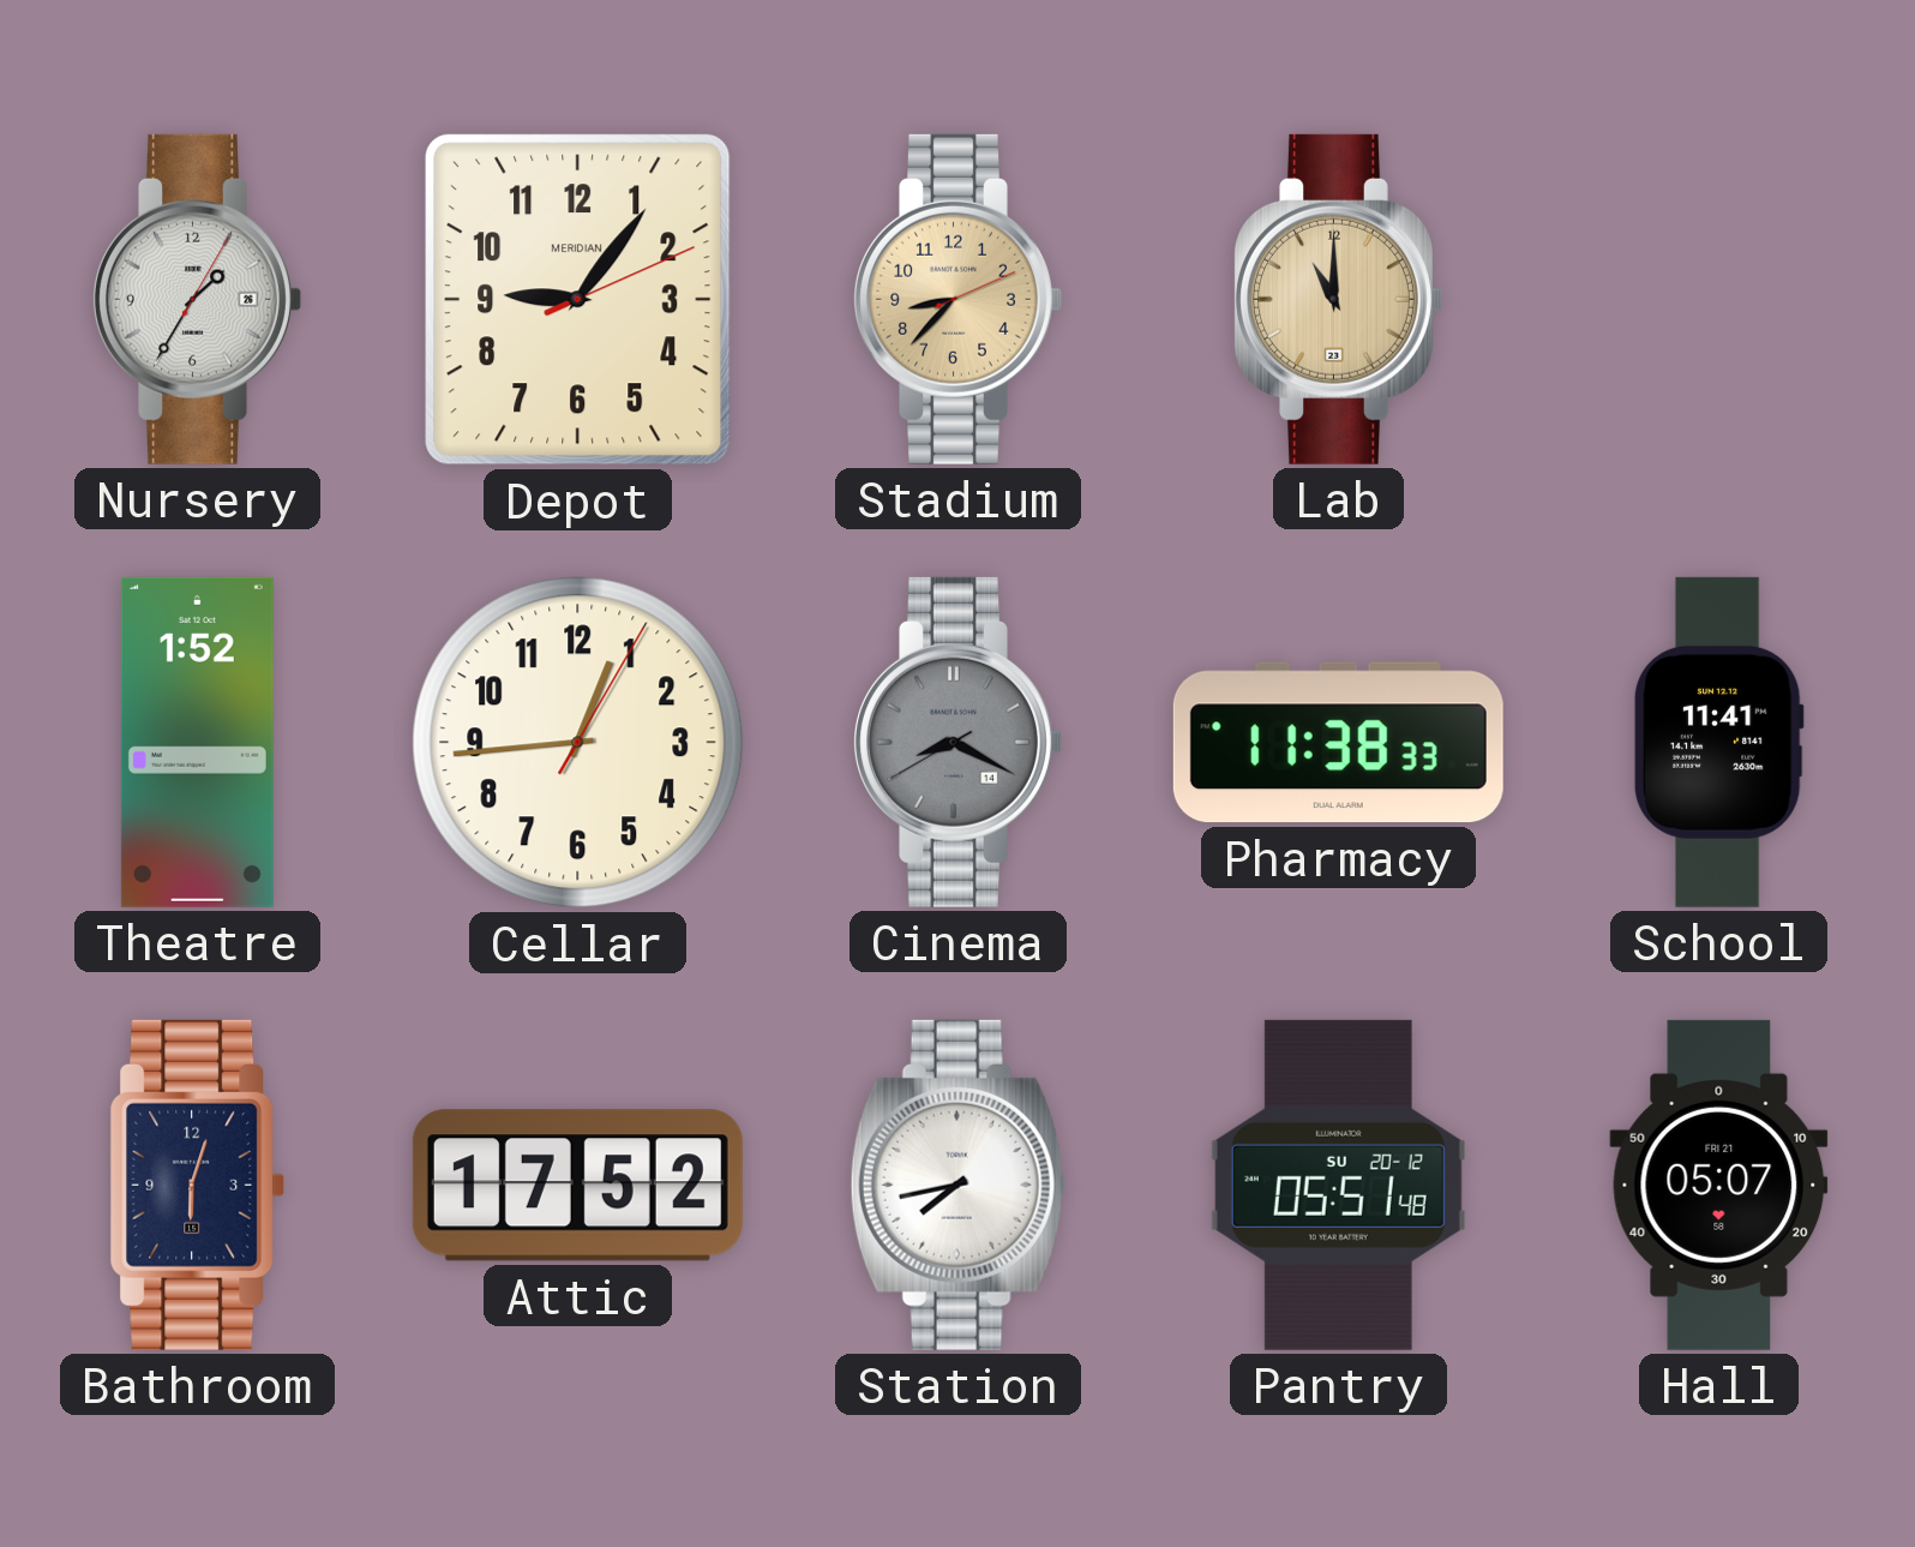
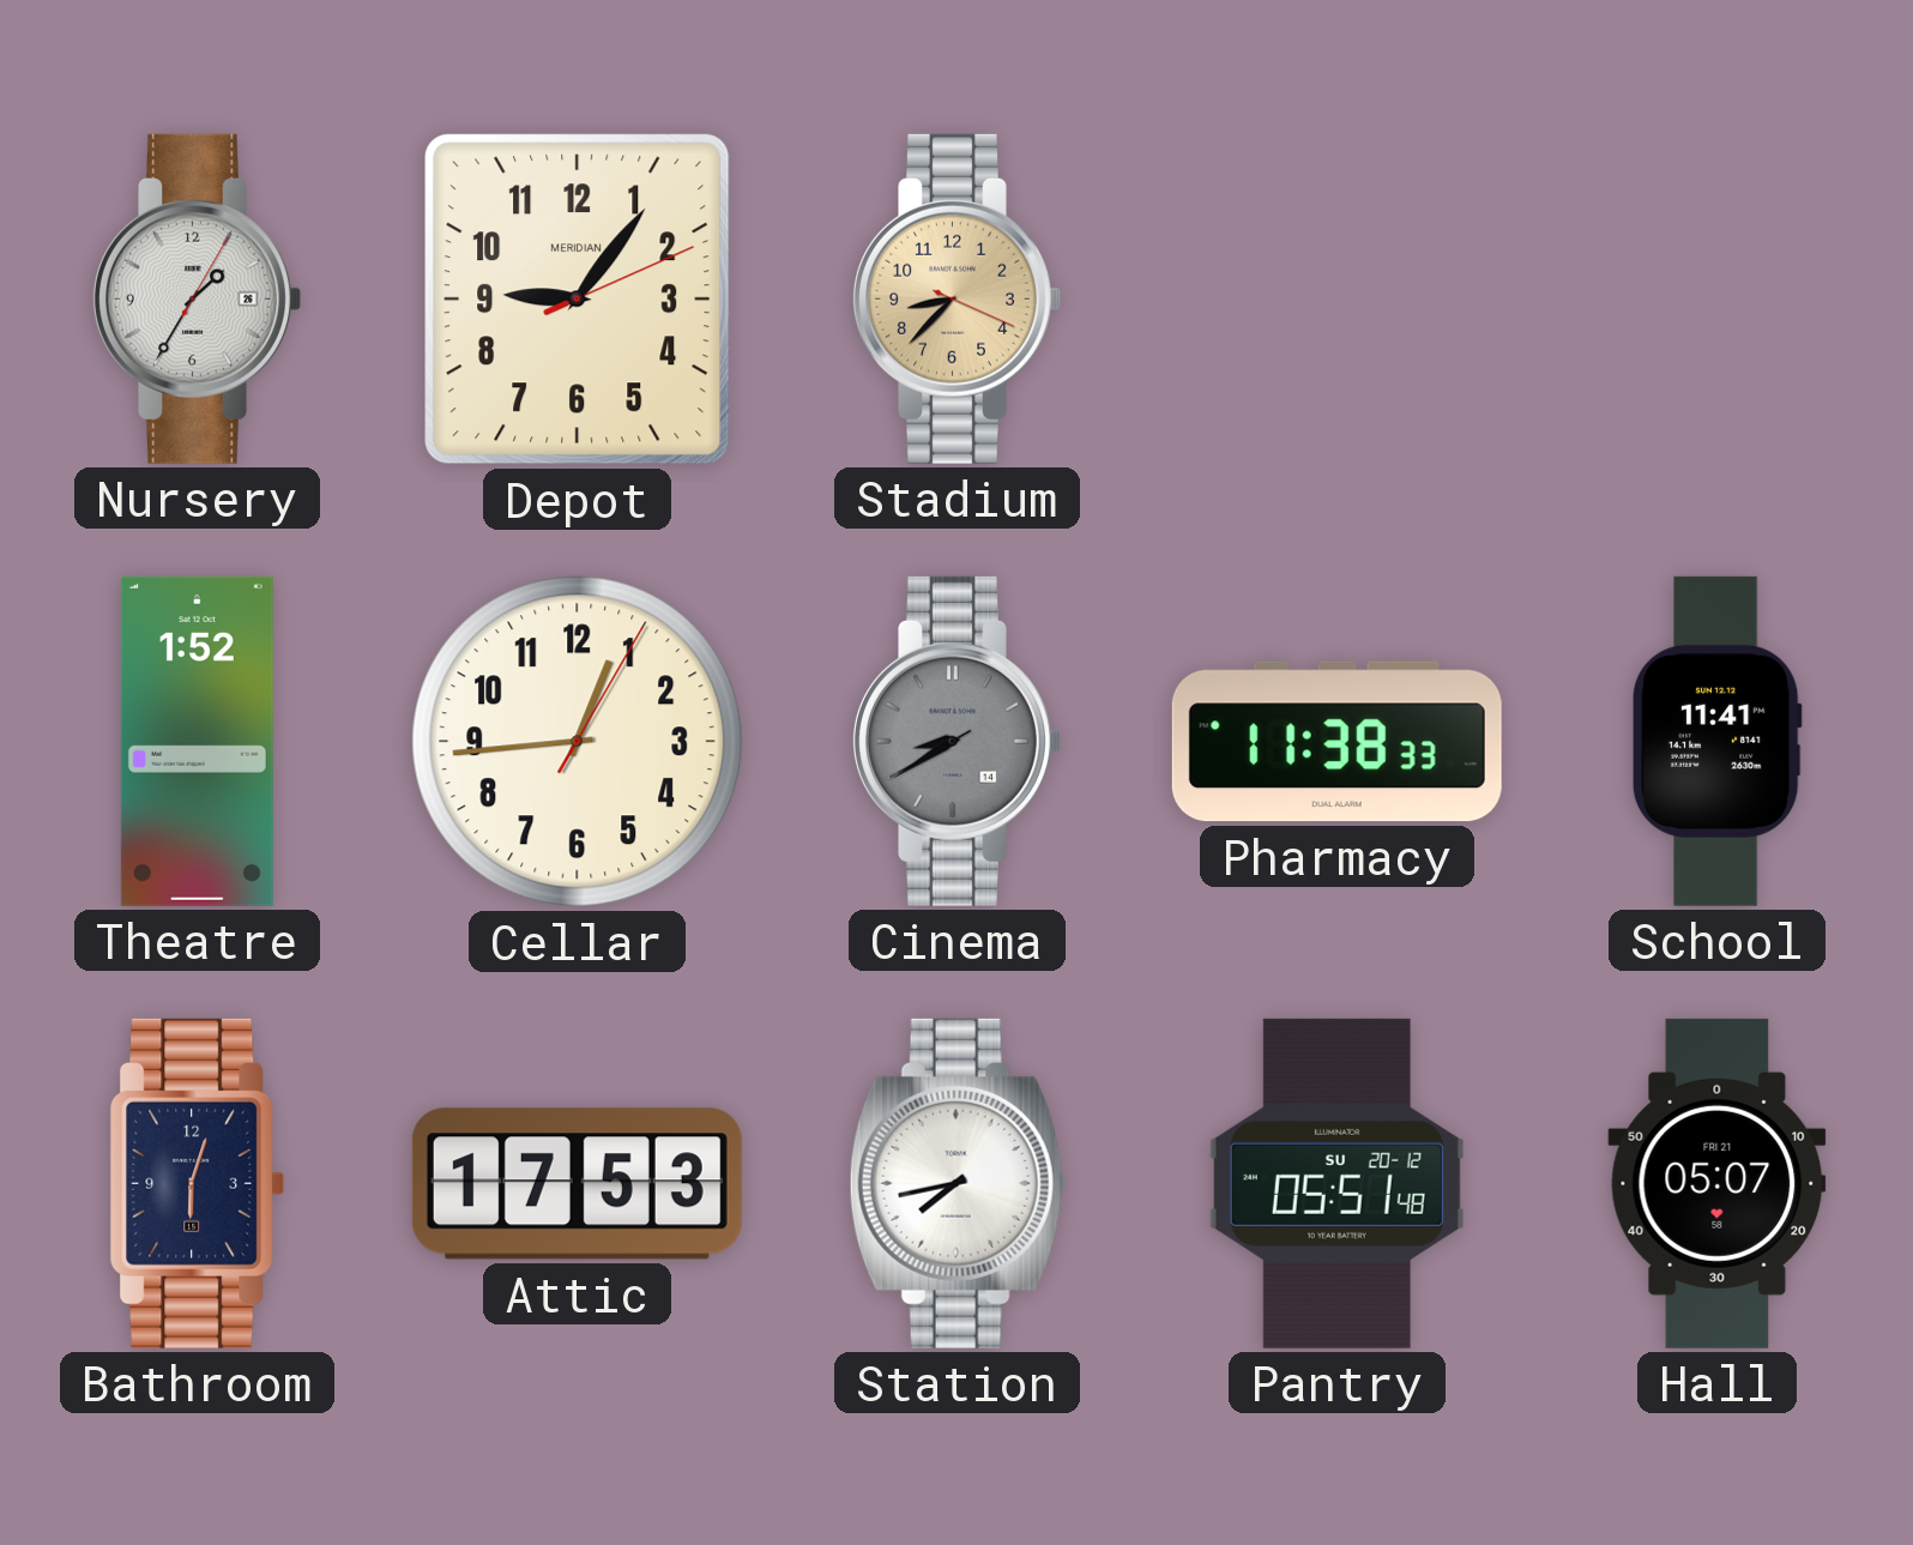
Stadium: 8:37:11 -> 8:37:19 (958, 298)
Lab: 11:00 -> none (1339, 299)
Cinema: 8:19 -> 8:39 (958, 741)
Attic: 17:52 -> 17:53 (577, 1184)
